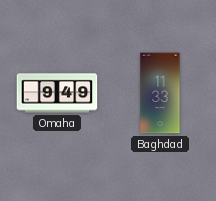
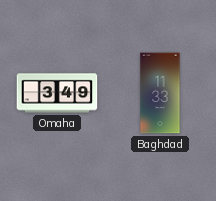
Omaha: 9:49 -> 3:49 (57, 93)
